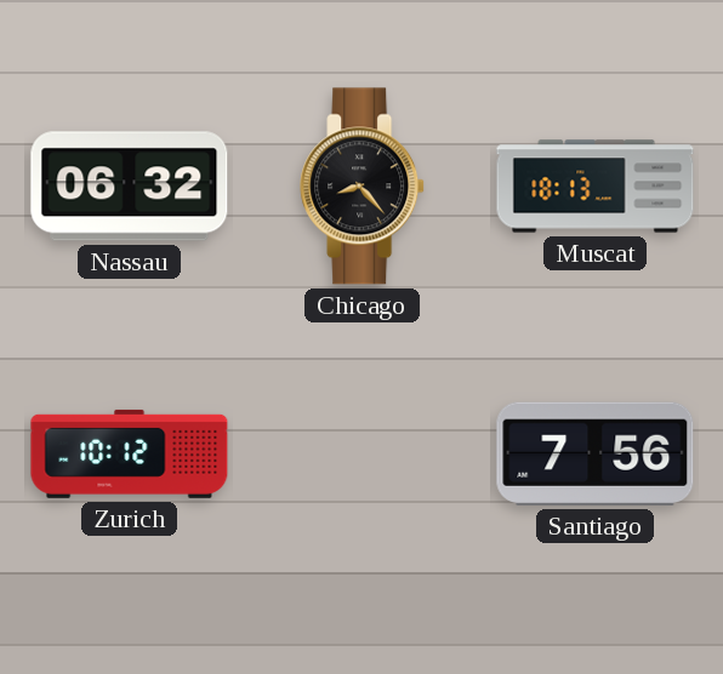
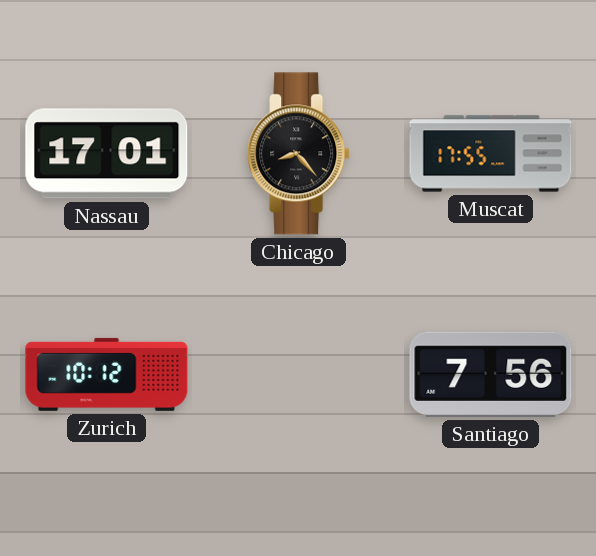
Nassau: 06:32 -> 17:01 (107, 154)
Muscat: 18:13 -> 17:55 (491, 154)
